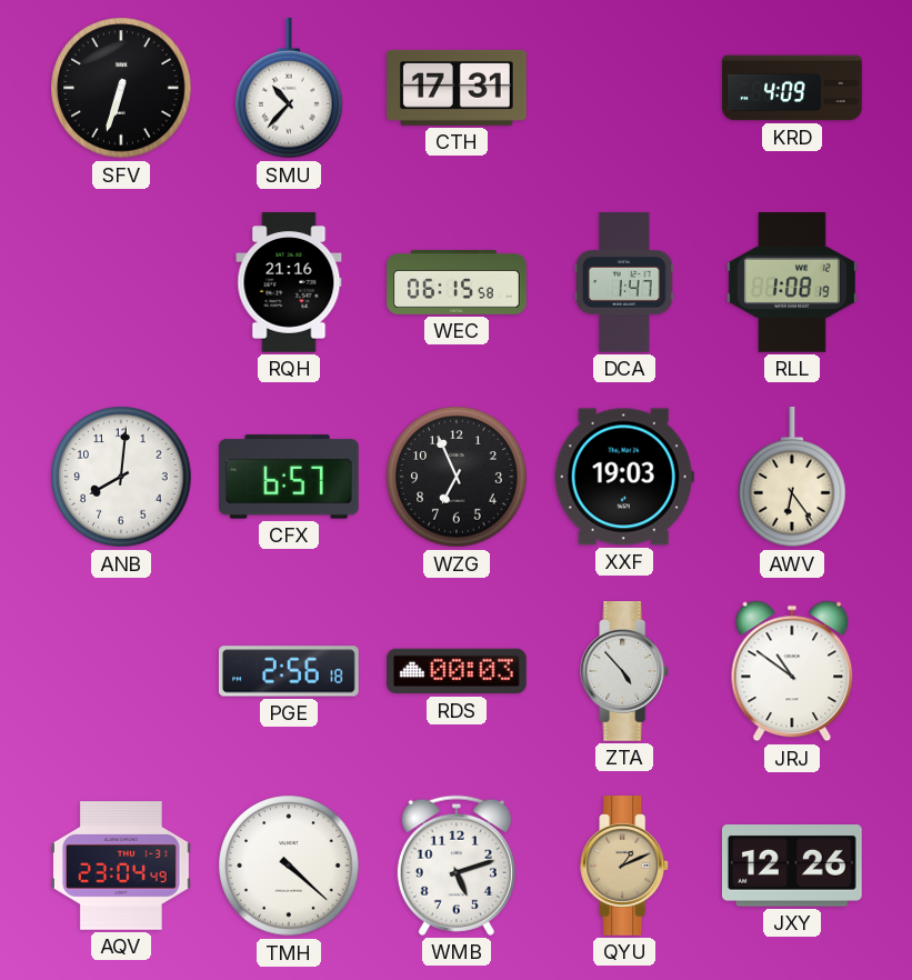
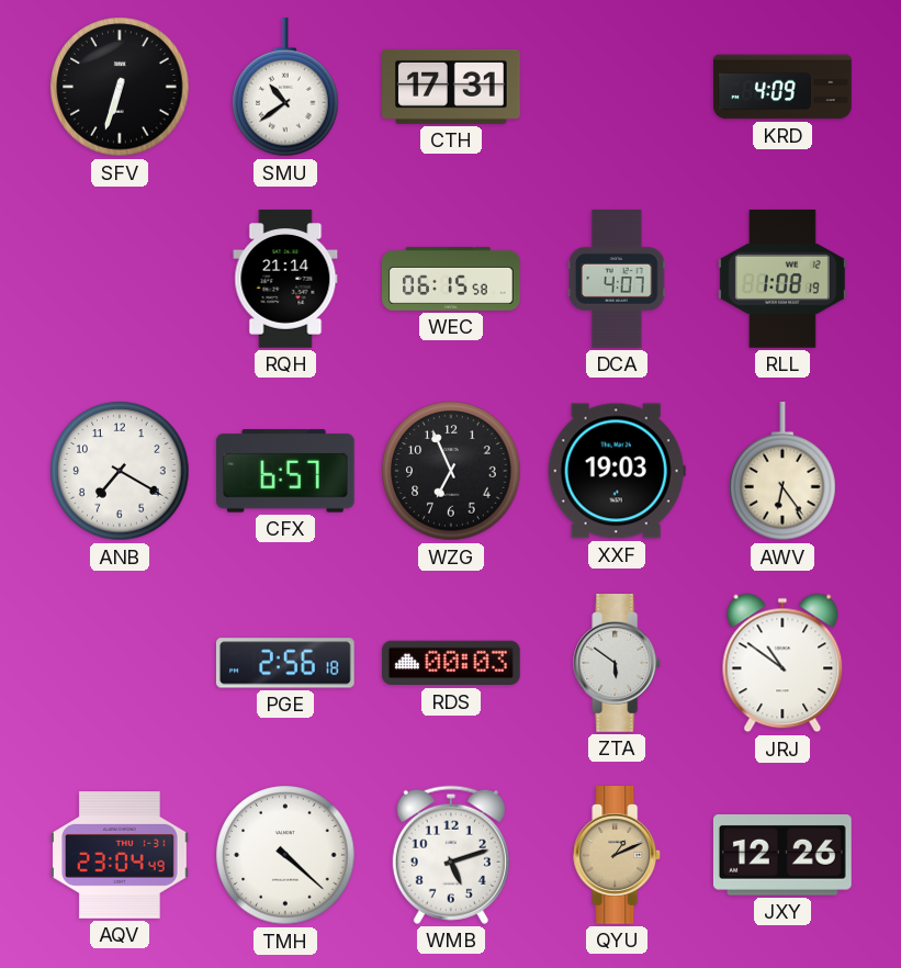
SMU: 10:37 -> 10:39 (285, 88)
RQH: 21:16 -> 21:14 (285, 279)
DCA: 1:47 -> 4:07 (618, 279)
ANB: 8:01 -> 7:20 (120, 471)
ZTA: 4:53 -> 5:51 (618, 664)
